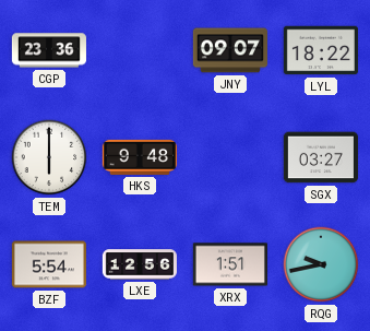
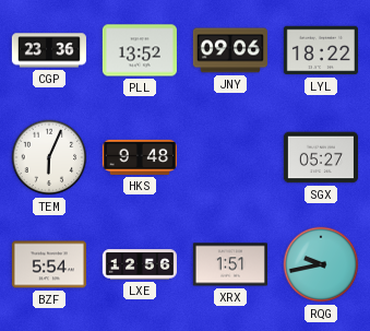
PLL: none -> 13:52 (140, 50)
JNY: 09:07 -> 09:06 (230, 50)
TEM: 6:00 -> 6:04 (49, 157)
SGX: 03:27 -> 05:27 (321, 157)
